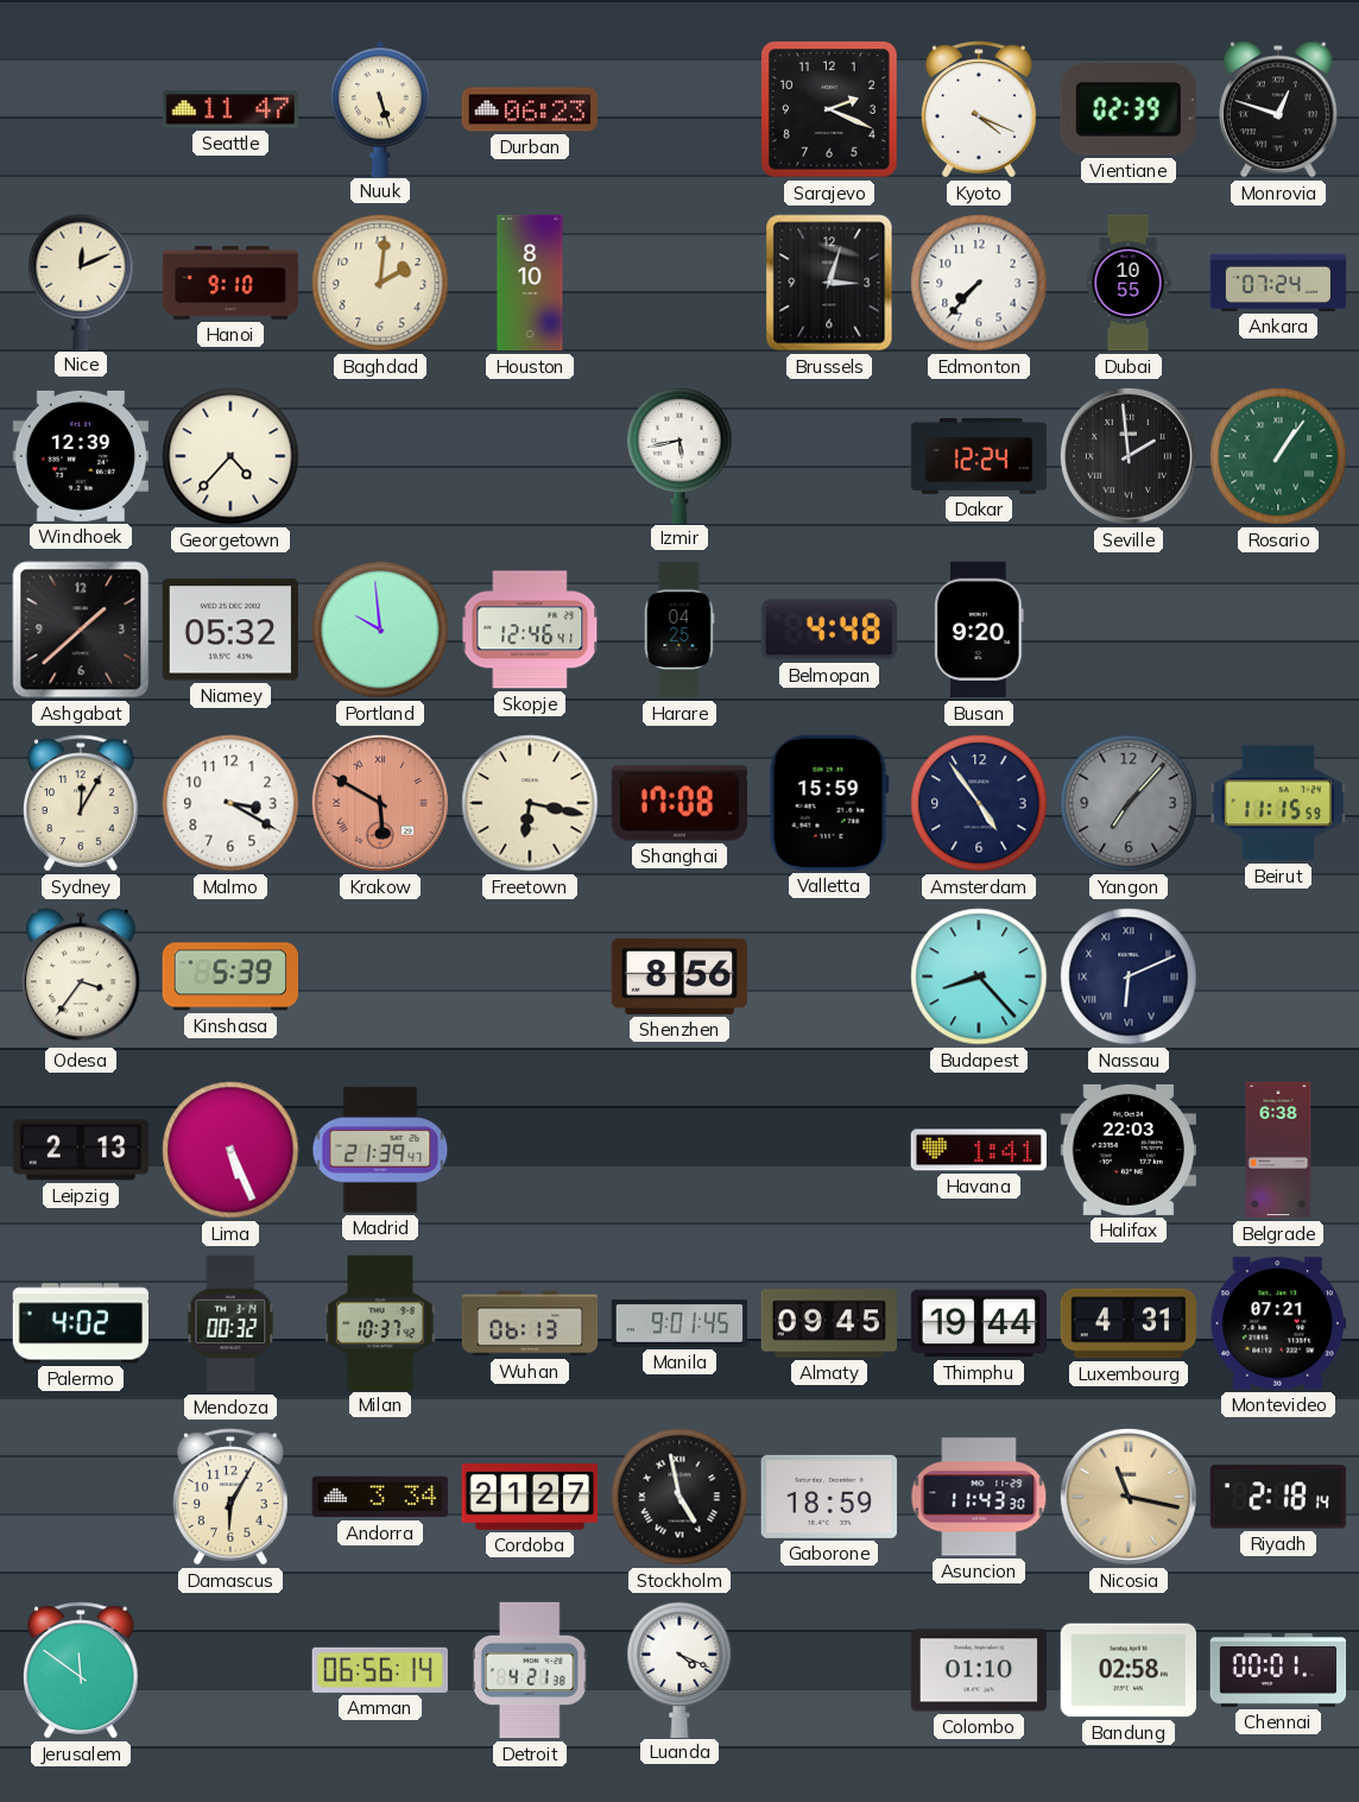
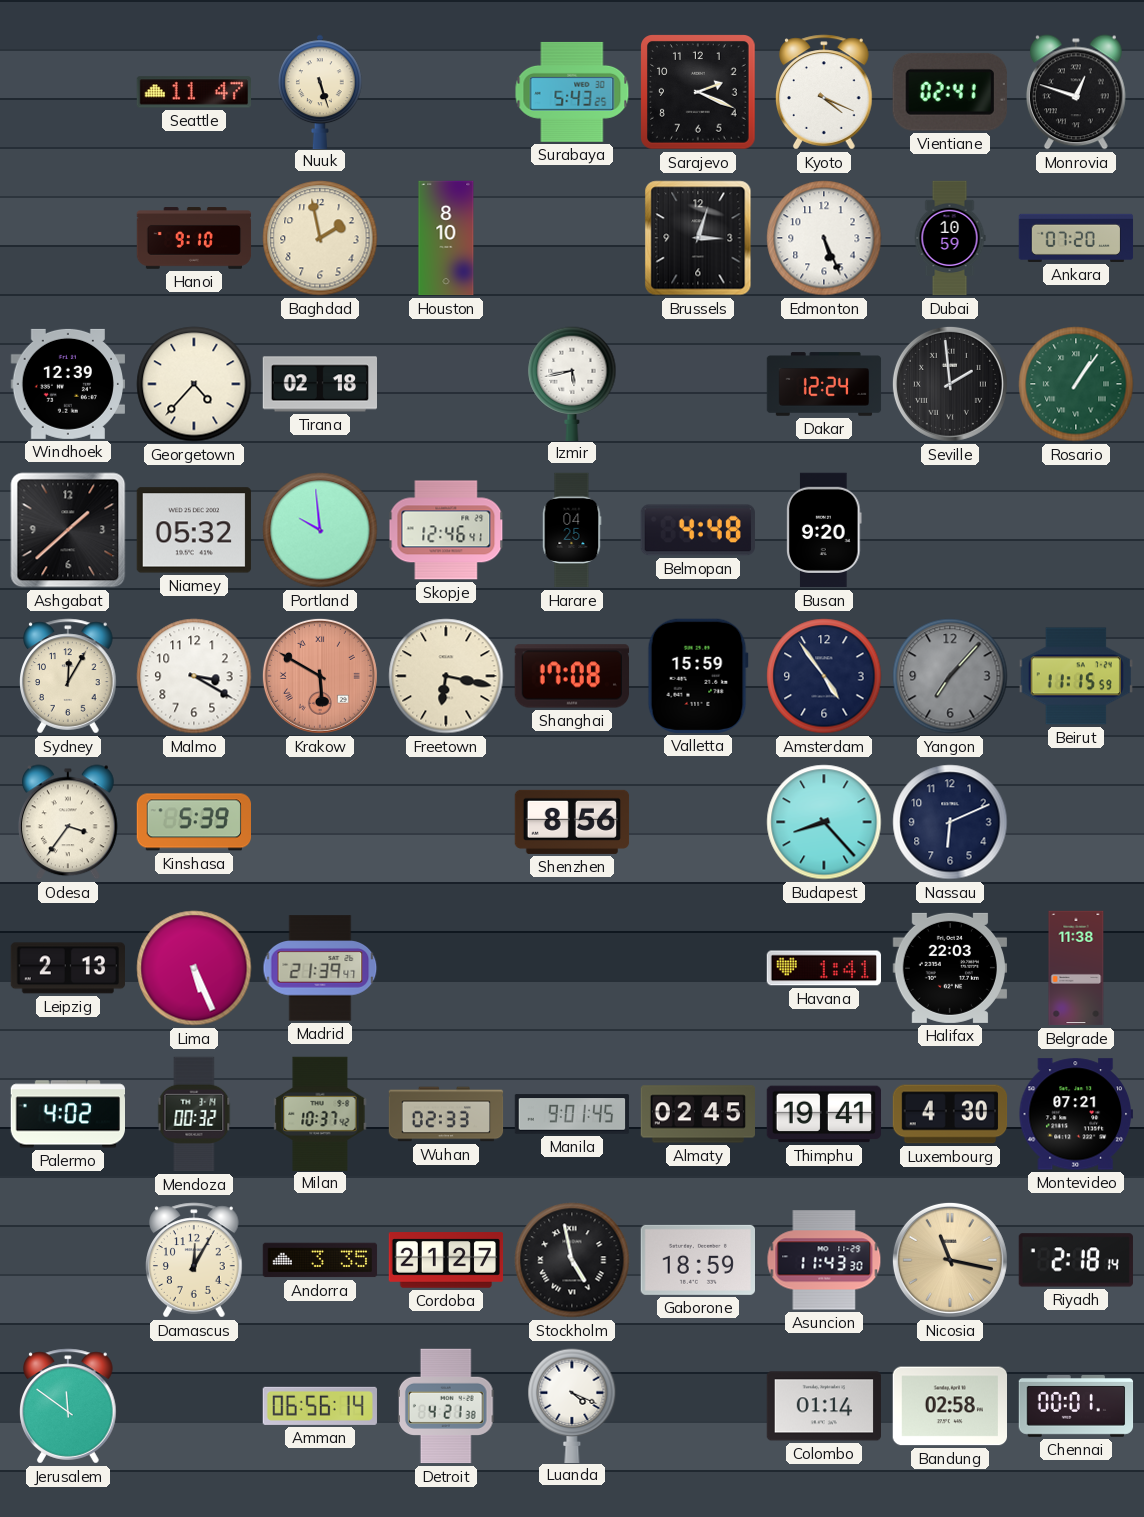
Durban: 06:23 -> none (530, 109)
Surabaya: none -> 5:43 (572, 92)
Vientiane: 02:39 -> 02:41 (950, 92)
Nice: 12:11 -> none (81, 282)
Baghdad: 2:01 -> 1:58 (320, 238)
Edmonton: 7:37 -> 5:26 (824, 238)
Dubai: 10:55 -> 10:59 (950, 238)
Ankara: 07:24 -> 07:20 (1076, 238)
Tirana: none -> 02:18 (319, 384)
Nassau numerals: Roman -> Arabic (950, 822)
Belgrade: 6:38 -> 11:38 (1076, 968)
Wuhan: 06:13 -> 02:33 (446, 1114)
Almaty: 09:45 -> 02:45 (697, 1114)
Thimphu: 19:44 -> 19:41 (823, 1114)
Luxembourg: 4:31 -> 4:30 (950, 1114)
Damascus: 6:05 -> 12:05 (194, 1260)
Andorra: 3:34 -> 3:35 (320, 1260)
Colombo: 01:10 -> 01:14 (823, 1406)
